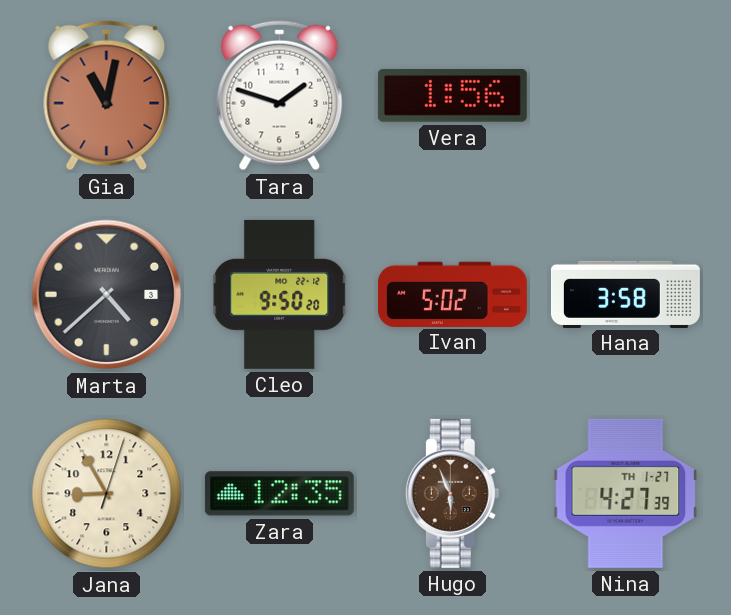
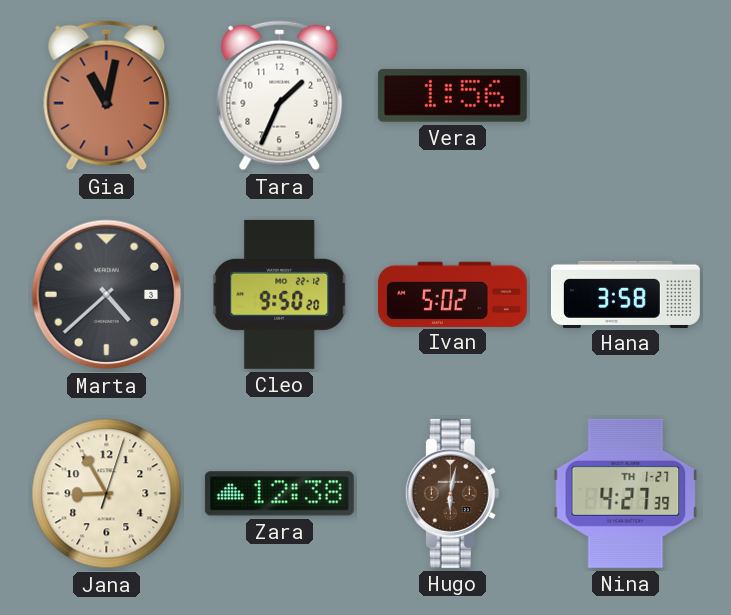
Tara: 1:48 -> 1:34 (280, 96)
Zara: 12:35 -> 12:38 (279, 494)
Hugo: 5:56 -> 6:02 (452, 493)
